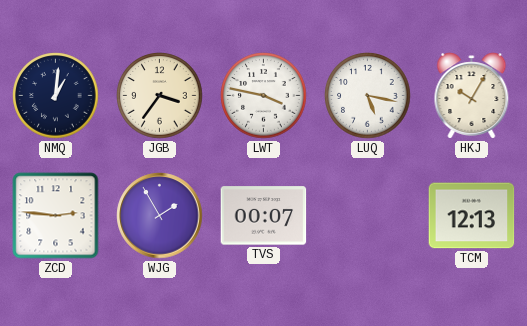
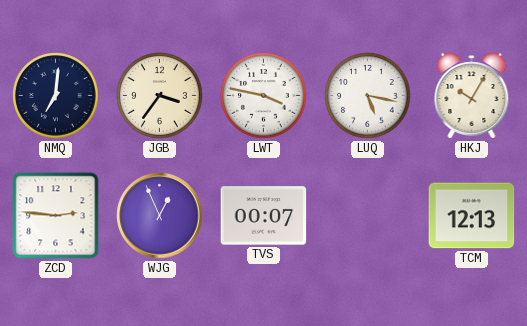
NMQ: 1:01 -> 7:01 (56, 96)
WJG: 1:55 -> 12:56 (160, 216)
